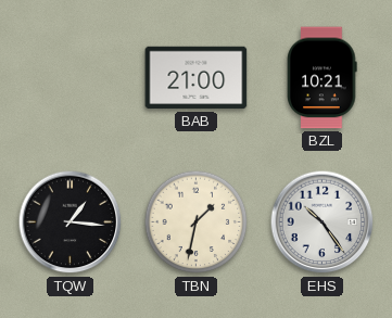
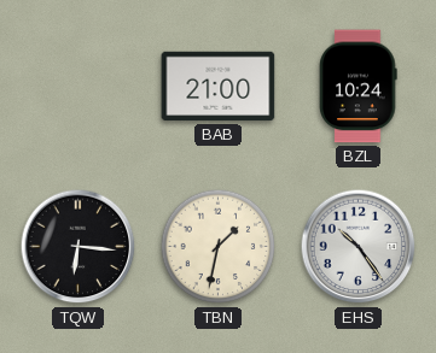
BZL: 10:21 -> 10:24 (359, 87)
TQW: 1:16 -> 6:16 (79, 247)
